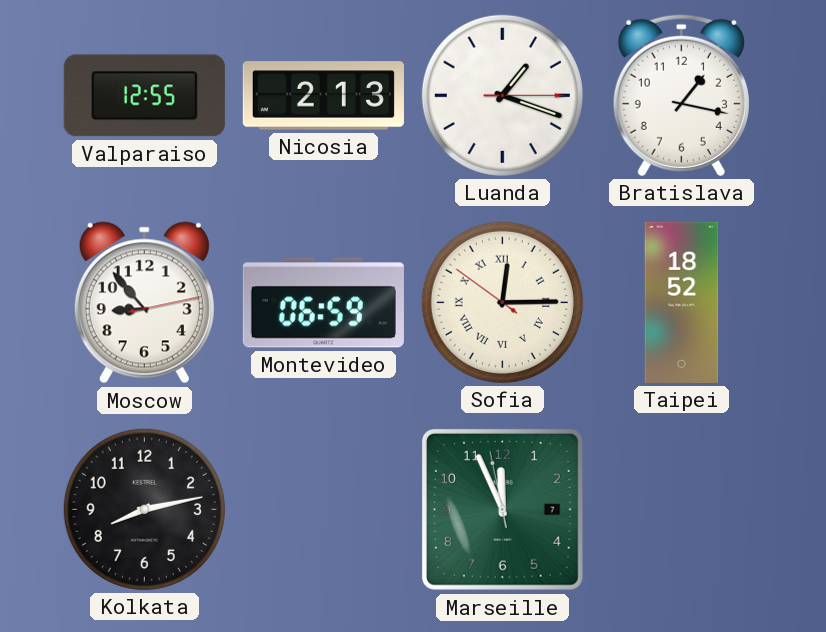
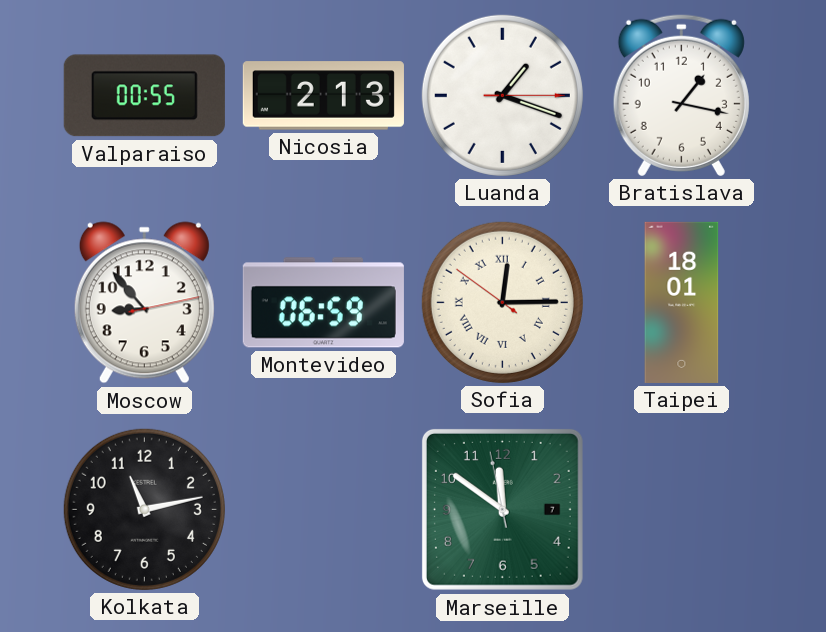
Valparaiso: 12:55 -> 00:55 (144, 96)
Taipei: 18:52 -> 18:01 (682, 302)
Kolkata: 8:13 -> 11:13 (144, 509)
Marseille: 11:55 -> 11:50 (502, 509)
